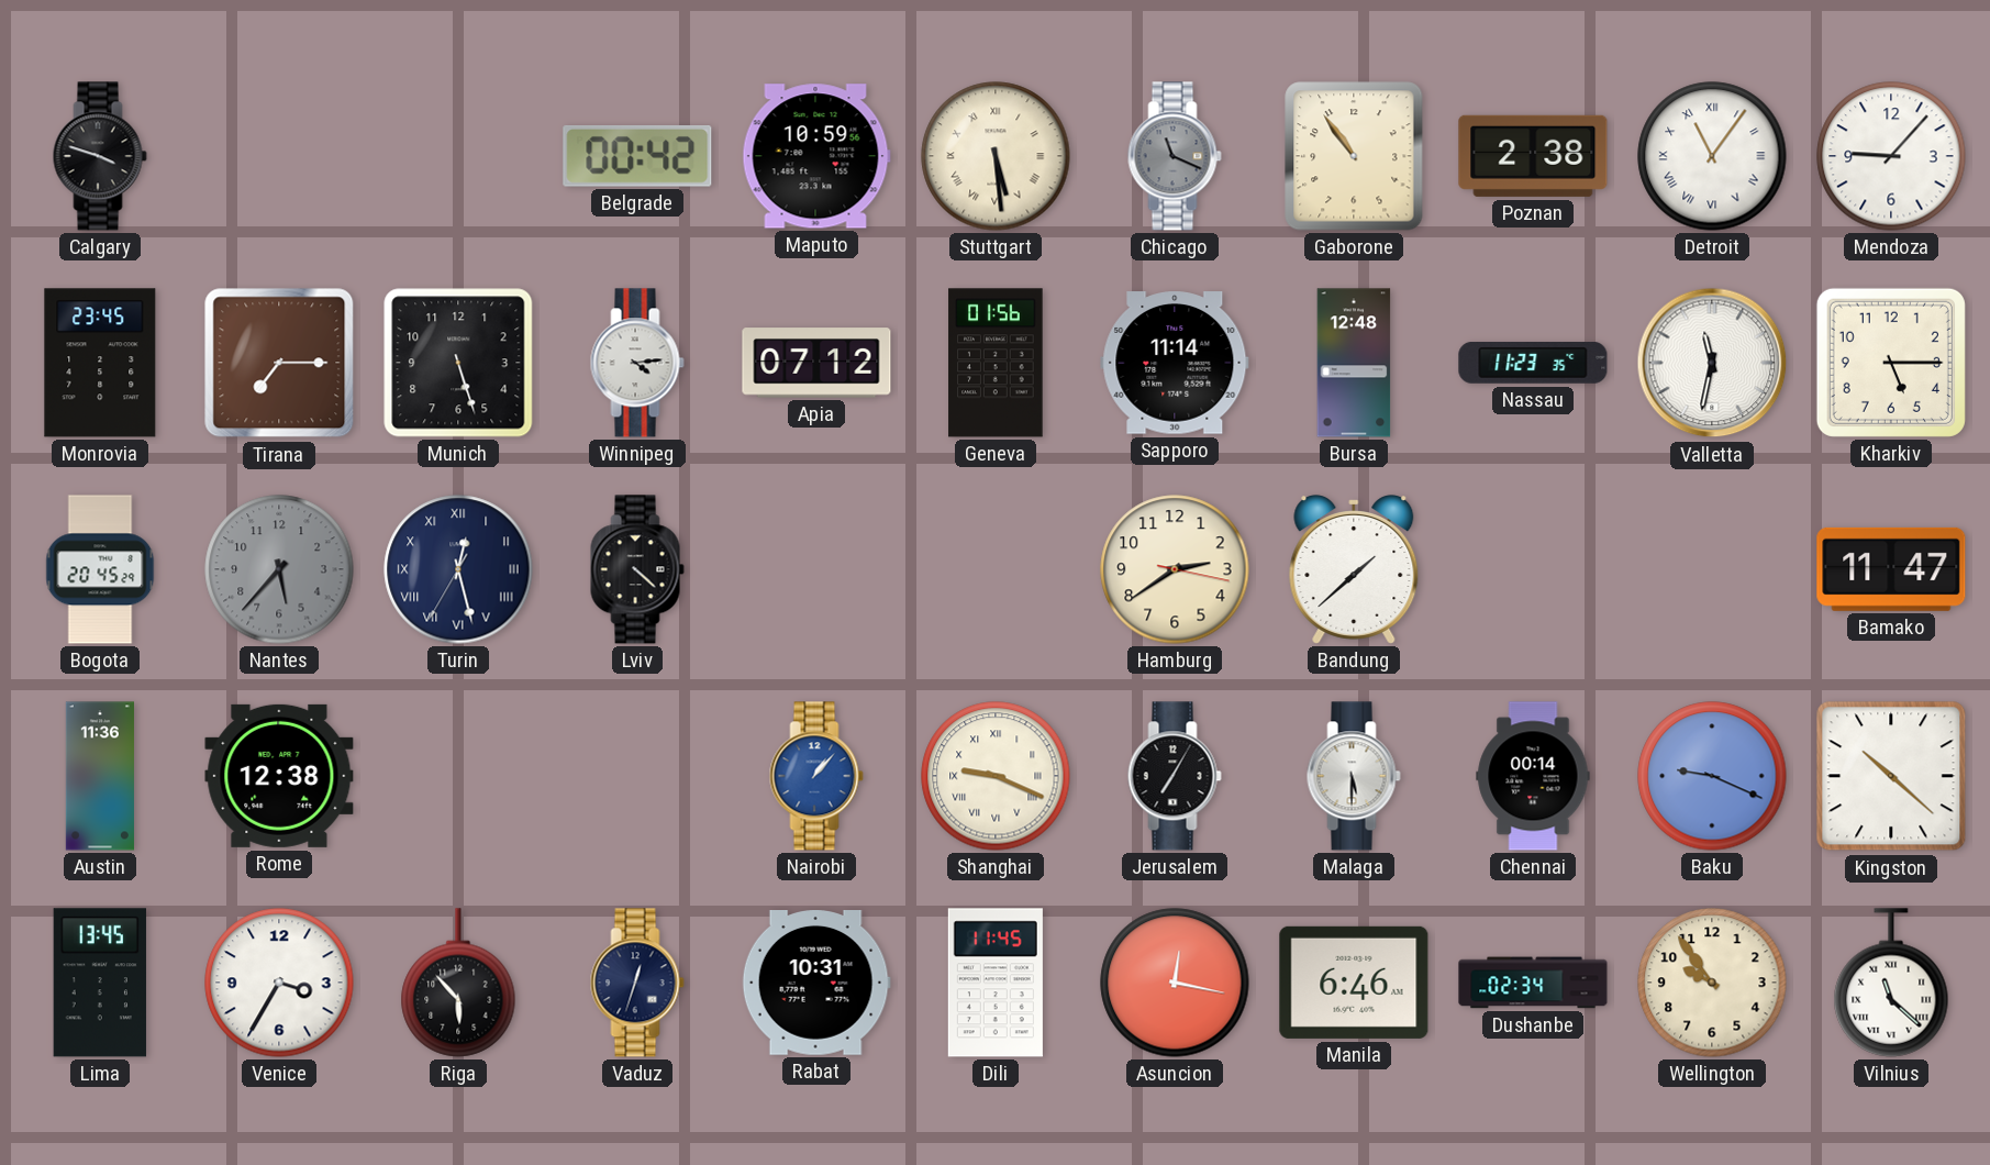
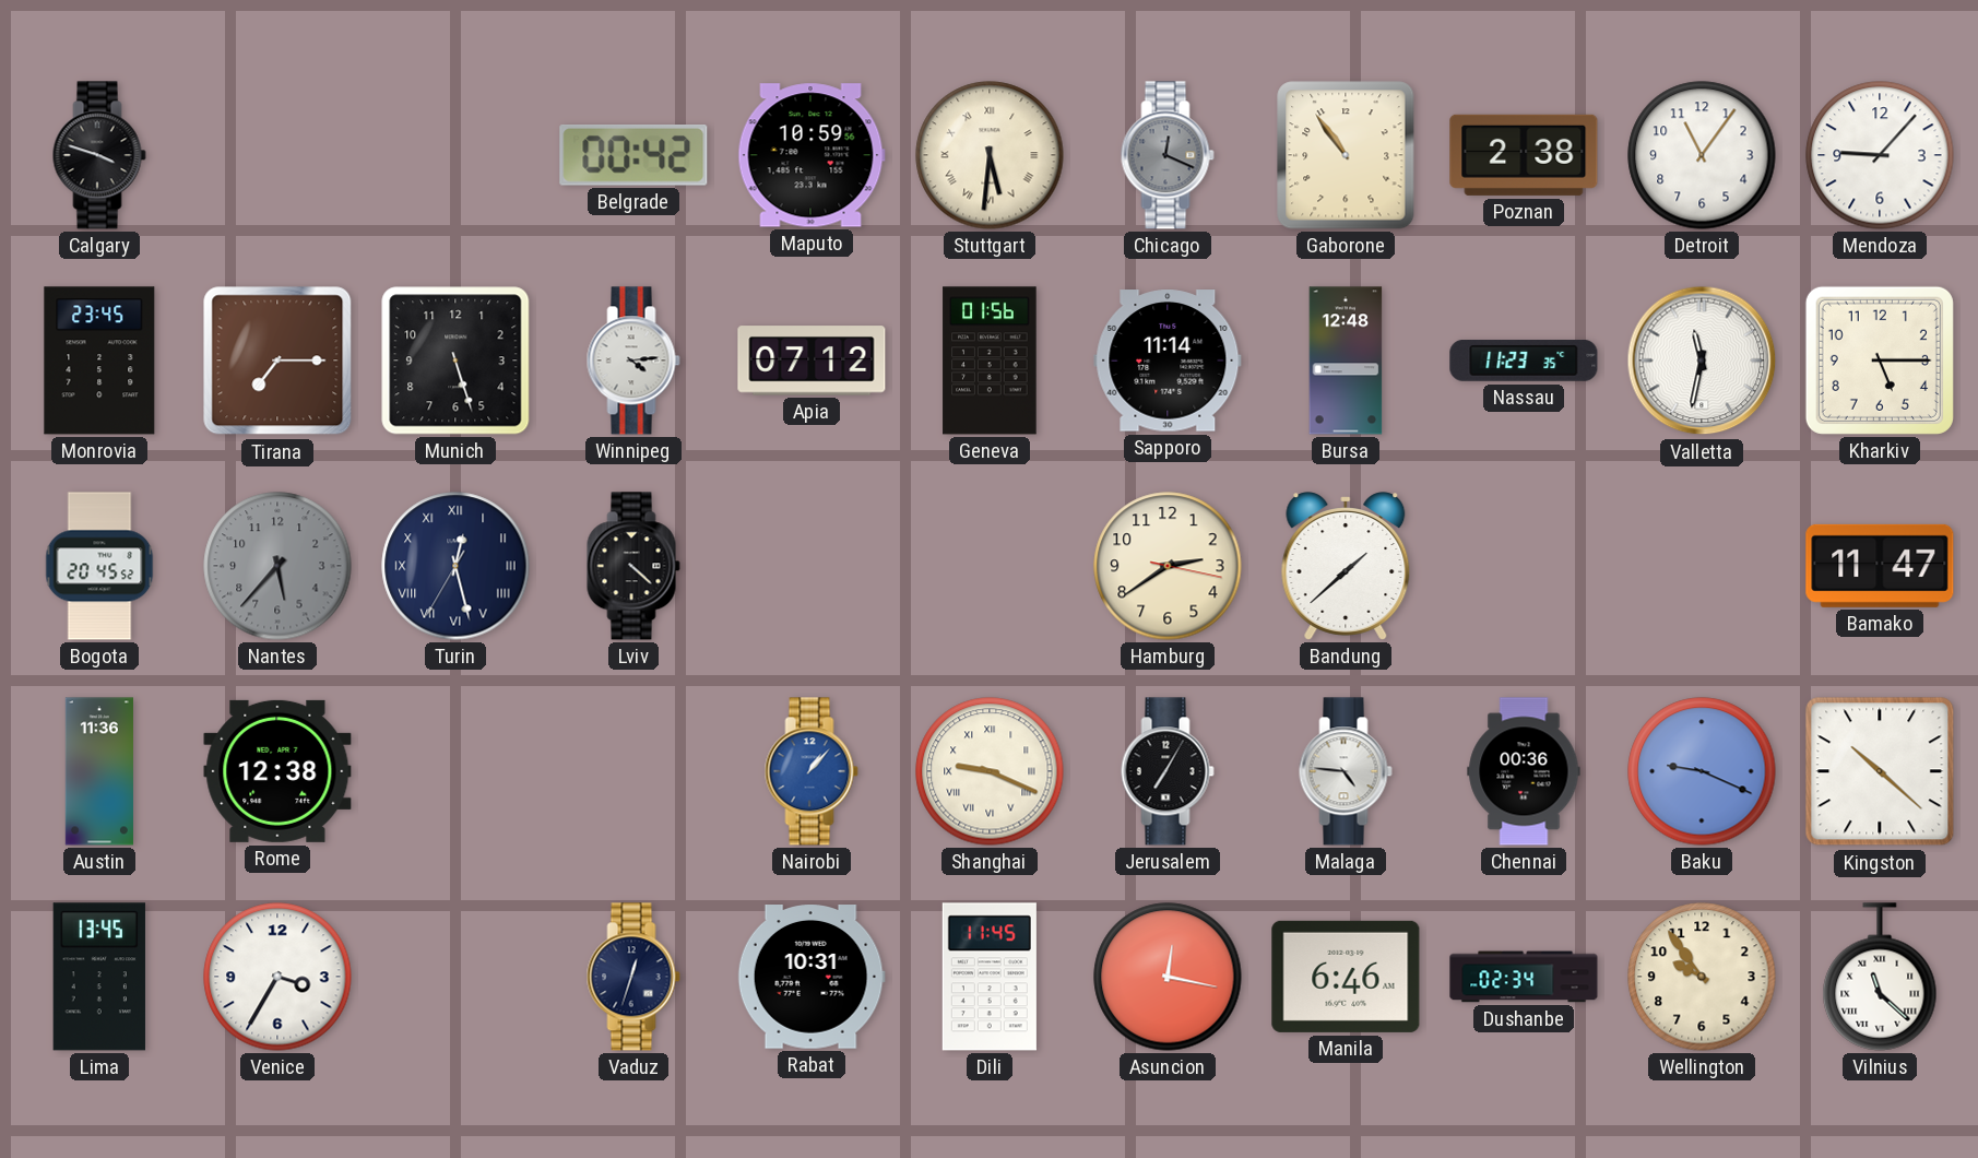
Stuttgart: 5:29 -> 5:31 (990, 155)
Chicago: 11:19 -> 12:19 (1168, 155)
Detroit numerals: Roman -> Arabic (1702, 155)
Bogota: 20:45:29 -> 20:45:52 (99, 566)
Malaga: 5:30 -> 4:46 (1346, 771)
Chennai: 00:14 -> 00:36 (1524, 771)
Riga: 5:53 -> none (458, 983)
